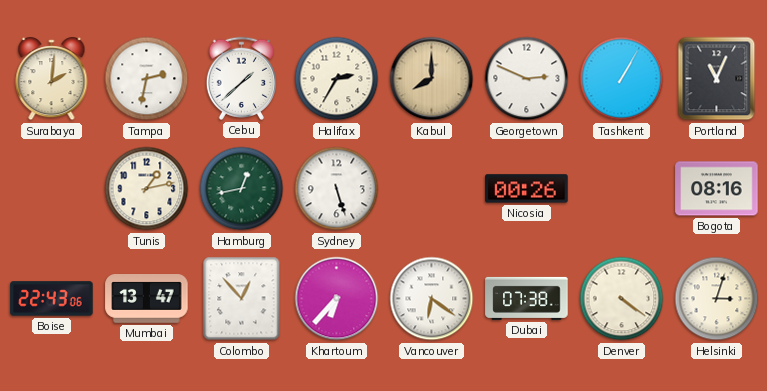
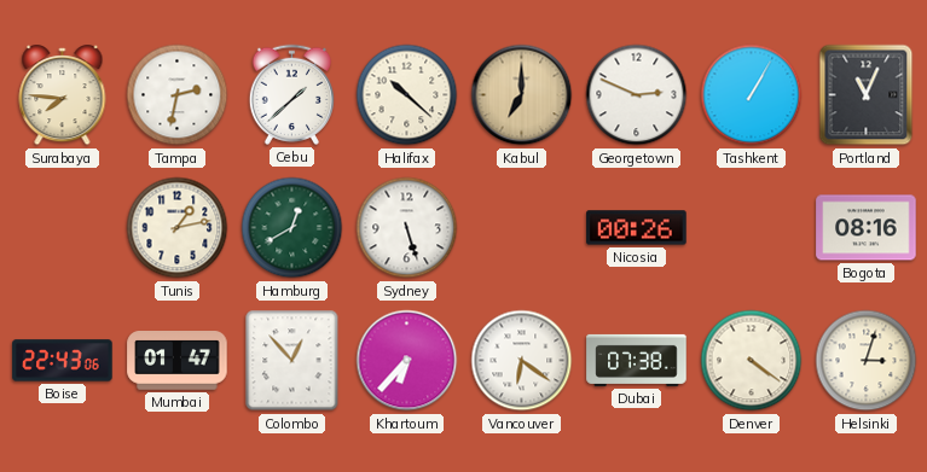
Surabaya: 2:01 -> 7:46 (63, 95)
Halifax: 2:35 -> 10:22 (407, 95)
Kabul: 8:00 -> 7:00 (522, 95)
Hamburg: 12:43 -> 12:40 (292, 228)
Mumbai: 13:47 -> 01:47 (178, 361)
